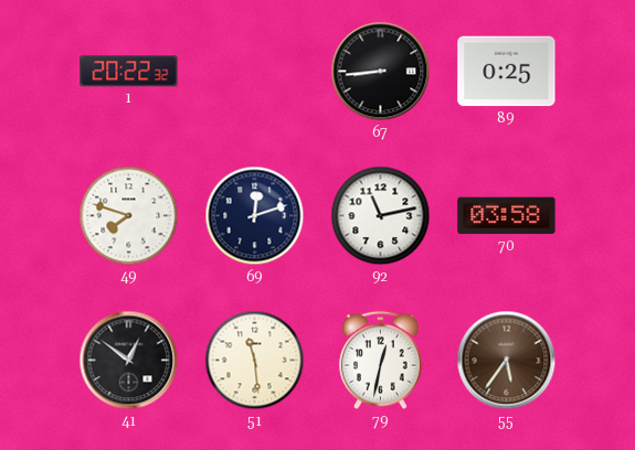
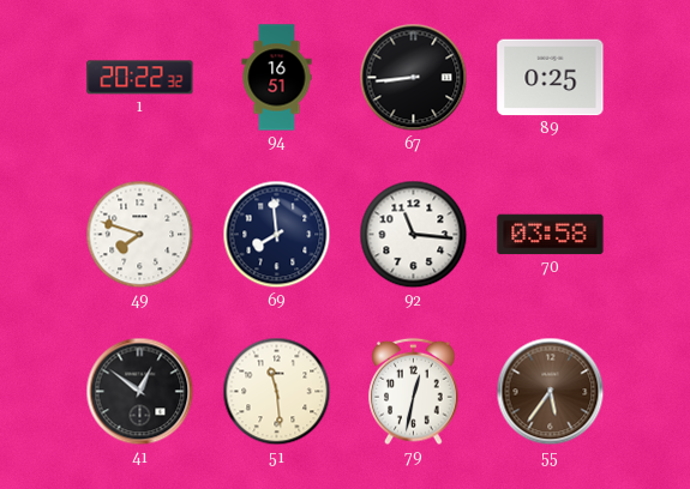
94: none -> 16:51 (277, 78)
69: 12:12 -> 7:59 (277, 235)
92: 11:13 -> 11:16 (414, 235)
